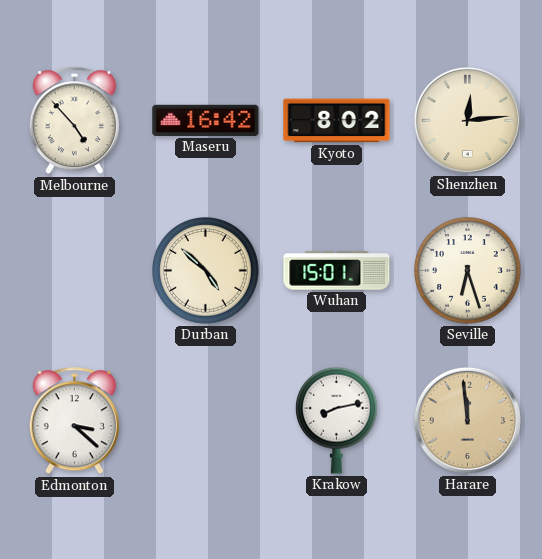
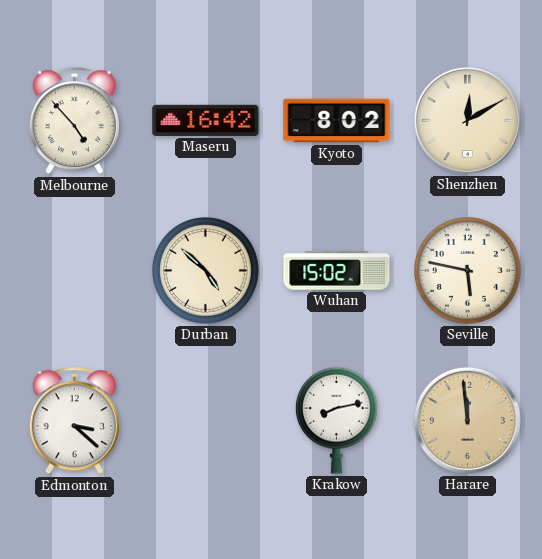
Shenzhen: 12:14 -> 12:10 (467, 120)
Wuhan: 15:01 -> 15:02 (337, 271)
Seville: 6:27 -> 5:47 (468, 271)
